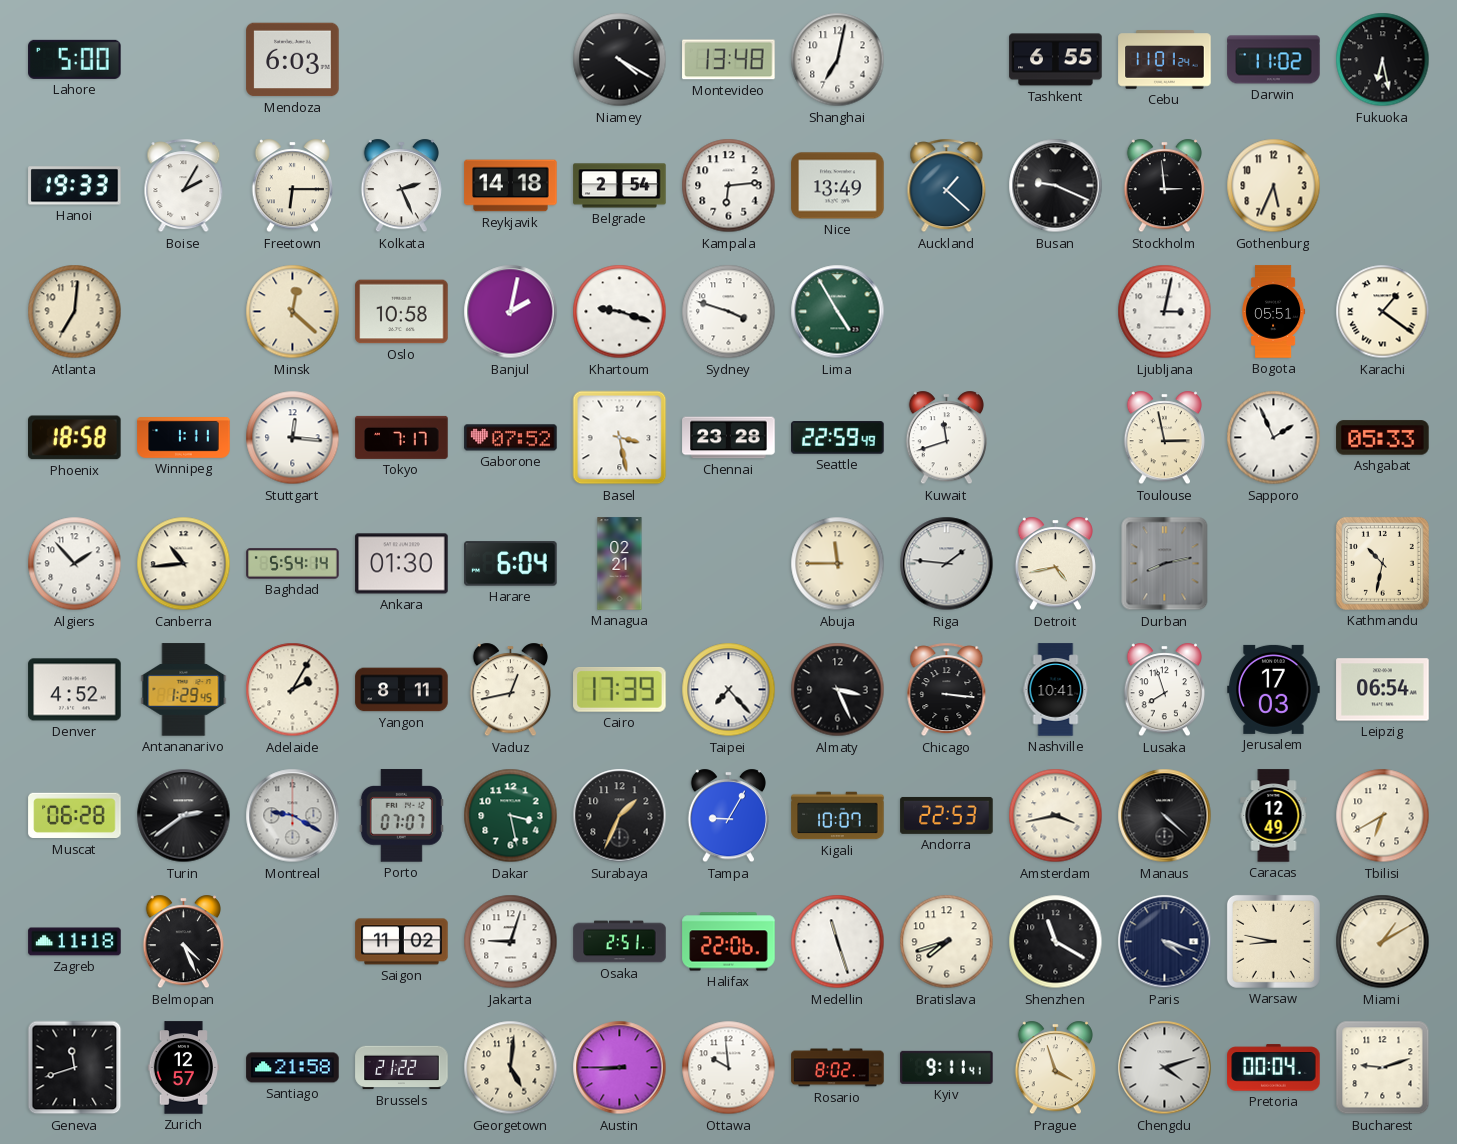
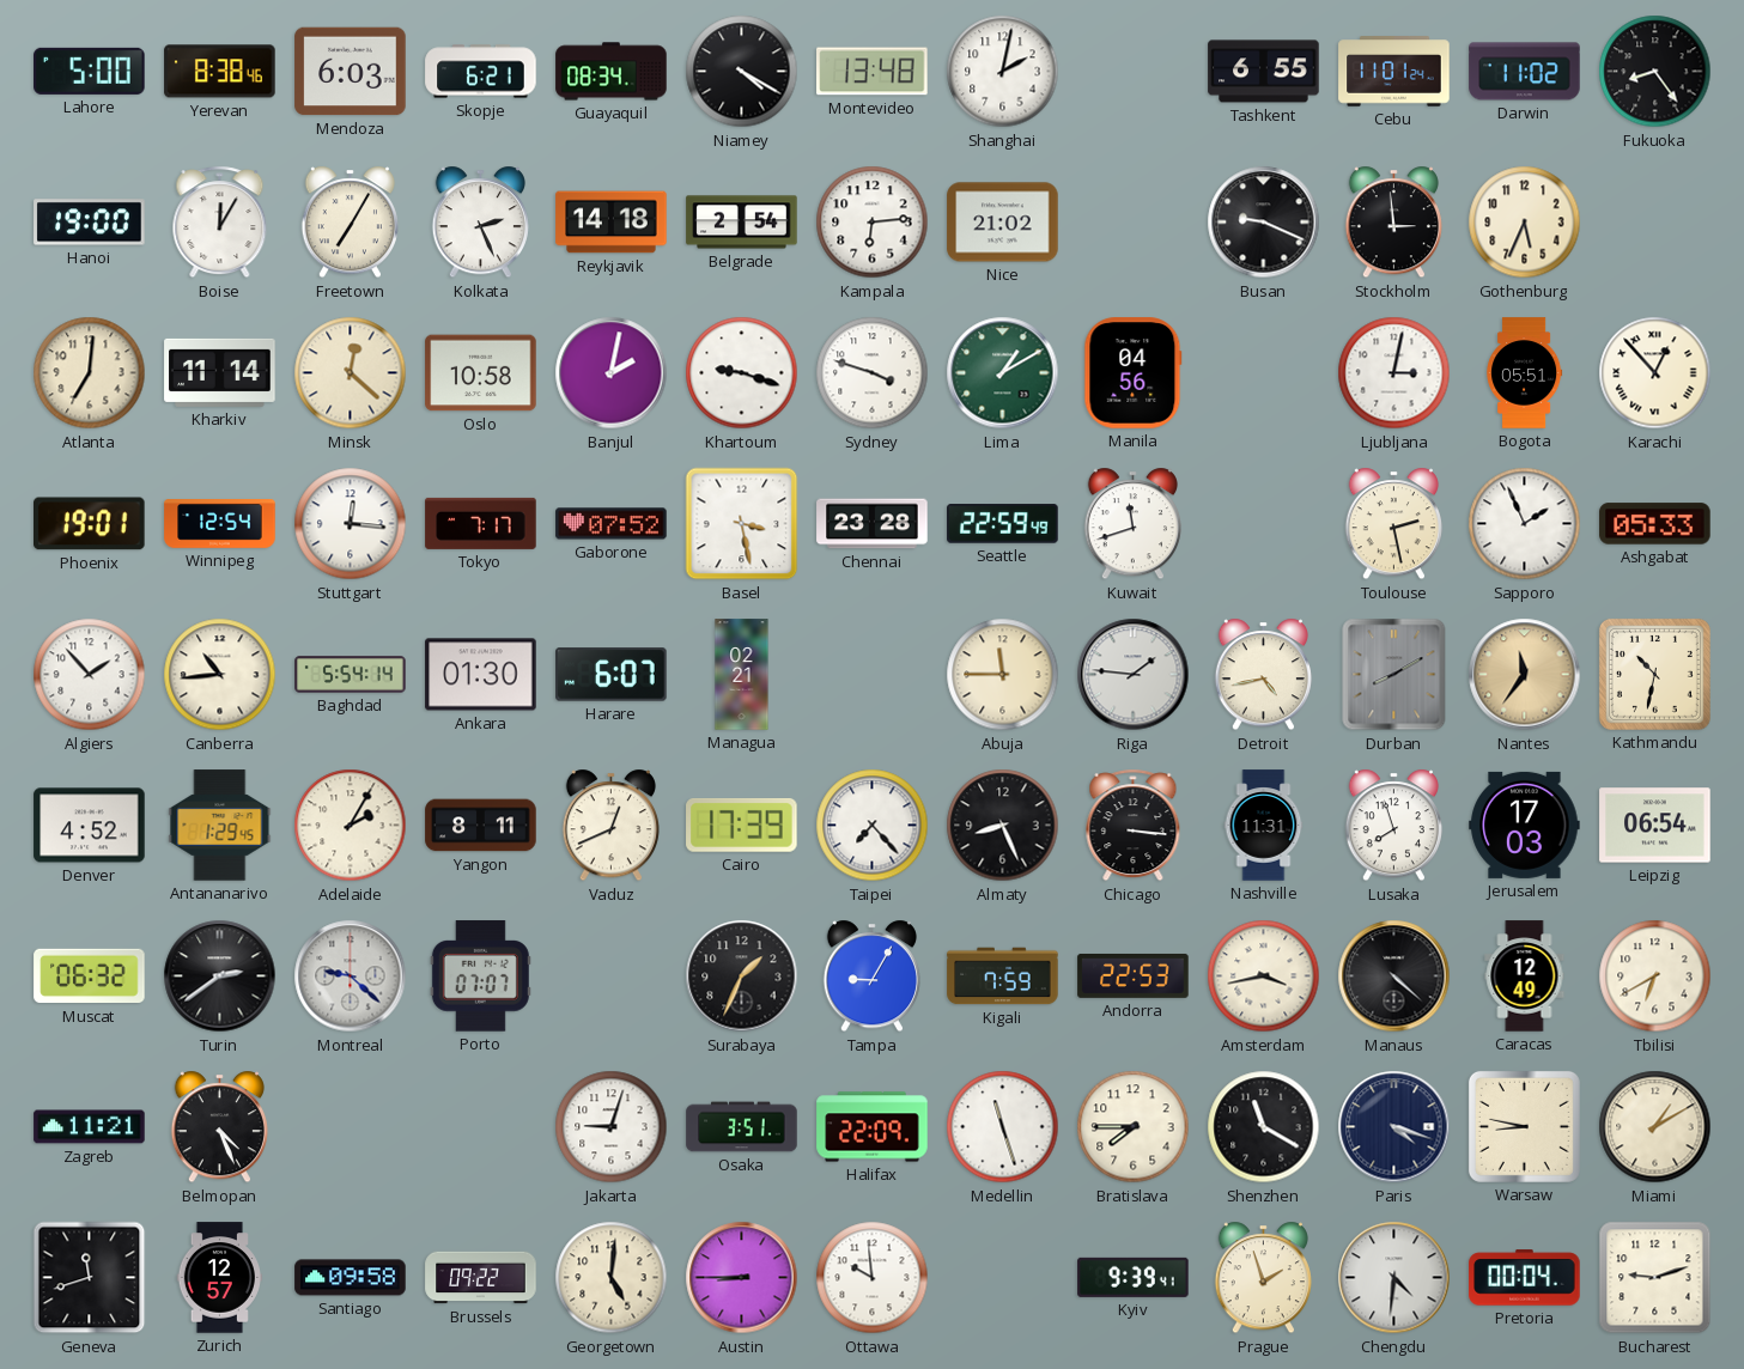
Yerevan: none -> 8:38 (220, 72)
Skopje: none -> 6:21 (481, 72)
Guayaquil: none -> 08:34 (612, 72)
Shanghai: 7:02 -> 2:02 (1003, 72)
Fukuoka: 6:28 -> 8:24 (1655, 72)
Hanoi: 19:33 -> 19:00 (90, 223)
Boise: 2:05 -> 12:05 (220, 223)
Freetown: 6:15 -> 7:05 (350, 223)
Nice: 13:49 -> 21:02 (1003, 223)
Auckland: 1:22 -> none (947, 186)
Kharkiv: none -> 11:14 (220, 372)
Lima: 4:55 -> 1:10 (1003, 373)
Manila: none -> 04:56 (1134, 373)
Karachi: 1:21 -> 12:53 (1655, 373)
Phoenix: 18:58 -> 19:01 (90, 524)
Winnipeg: 1:11 -> 12:54 (220, 524)
Toulouse: 2:58 -> 2:28 (1393, 524)
Harare: 6:04 -> 6:07 (612, 675)
Durban: 8:13 -> 8:10 (1394, 675)
Nantes: none -> 11:36 (1525, 675)
Vaduz: 12:43 -> 12:41 (610, 826)
Almaty: 3:26 -> 8:26 (1003, 826)
Nashville: 10:41 -> 11:31 (1264, 826)
Muscat: 06:28 -> 06:32 (90, 976)
Montreal: 9:20 -> 9:22 (351, 976)
Dakar: 3:28 -> none (511, 816)
Kigali: 10:07 -> 7:59 (1003, 976)
Zagreb: 11:18 -> 11:21 (90, 1127)
Saigon: 11:02 -> none (402, 942)
Osaka: 2:51 -> 3:51 (742, 1127)
Halifax: 22:06 -> 22:09 (873, 1127)
Bratislava: 7:42 -> 7:45 (1134, 1127)
Santiago: 21:58 -> 09:58 (351, 1278)
Brussels: 21:22 -> 09:22 (481, 1278)
Rosario: 8:02 -> none (838, 1068)
Kyiv: 9:11 -> 9:39 (1134, 1277)
Prague: 3:57 -> 1:57 (1263, 1278)
Chengdu: 4:12 -> 4:31 (1394, 1278)
